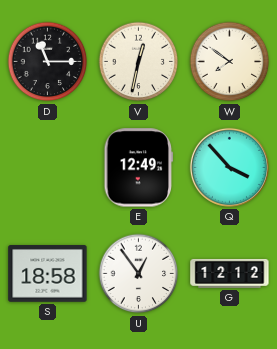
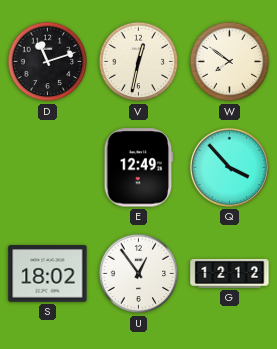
D: 11:15 -> 11:12 (48, 62)
S: 18:58 -> 18:02 (48, 274)
